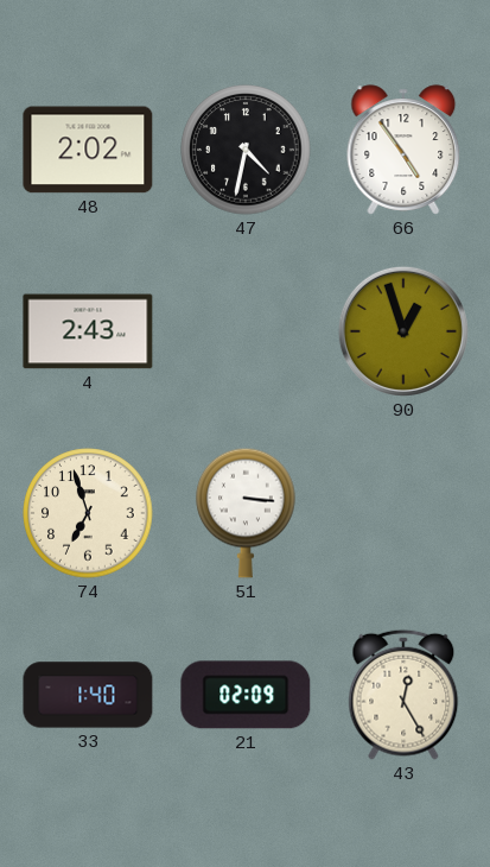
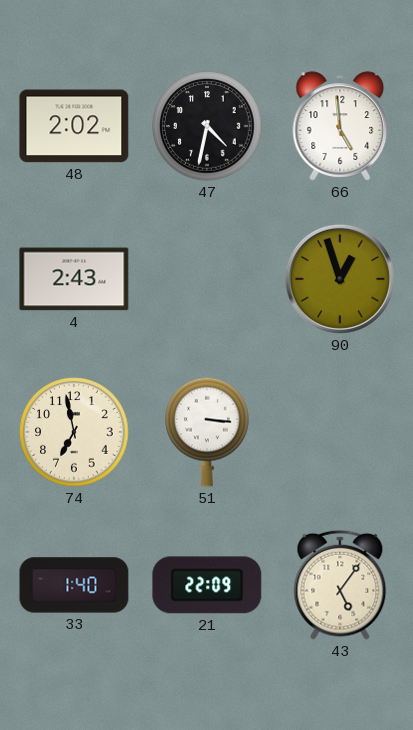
66: 4:54 -> 4:59 (340, 126)
74: 6:57 -> 6:58 (74, 432)
21: 02:09 -> 22:09 (207, 585)
43: 12:25 -> 5:06 (340, 585)
